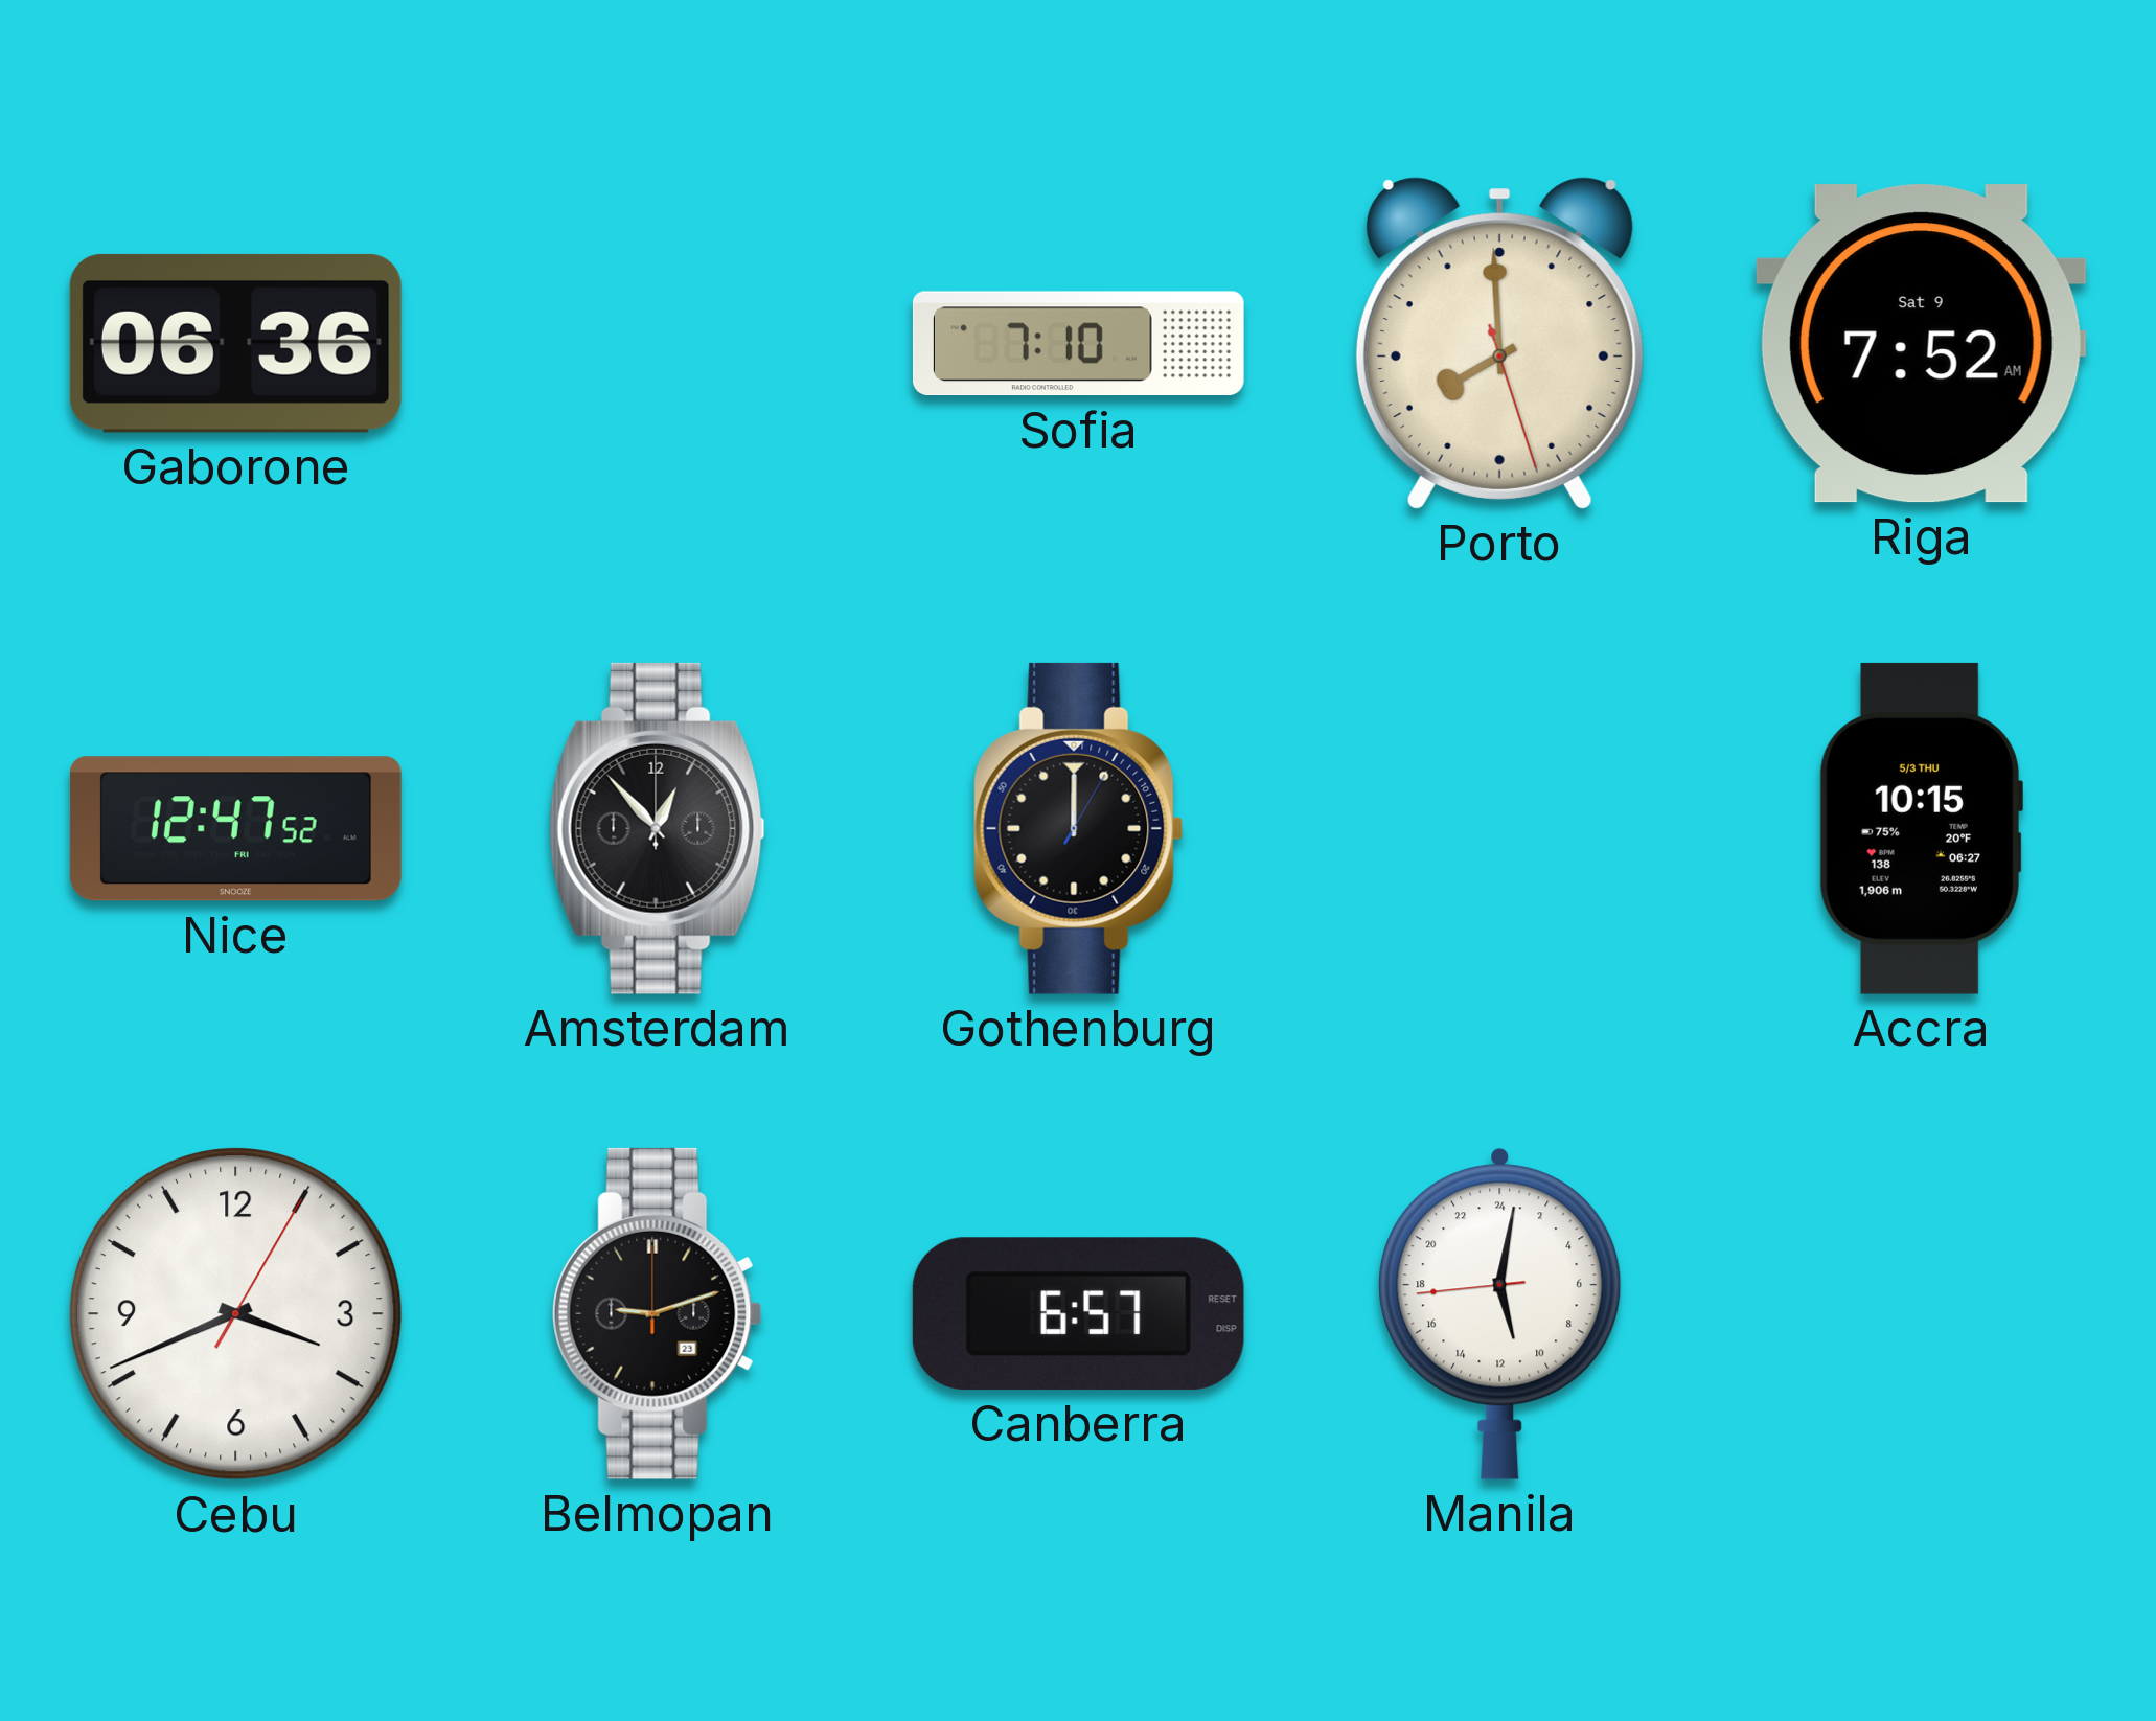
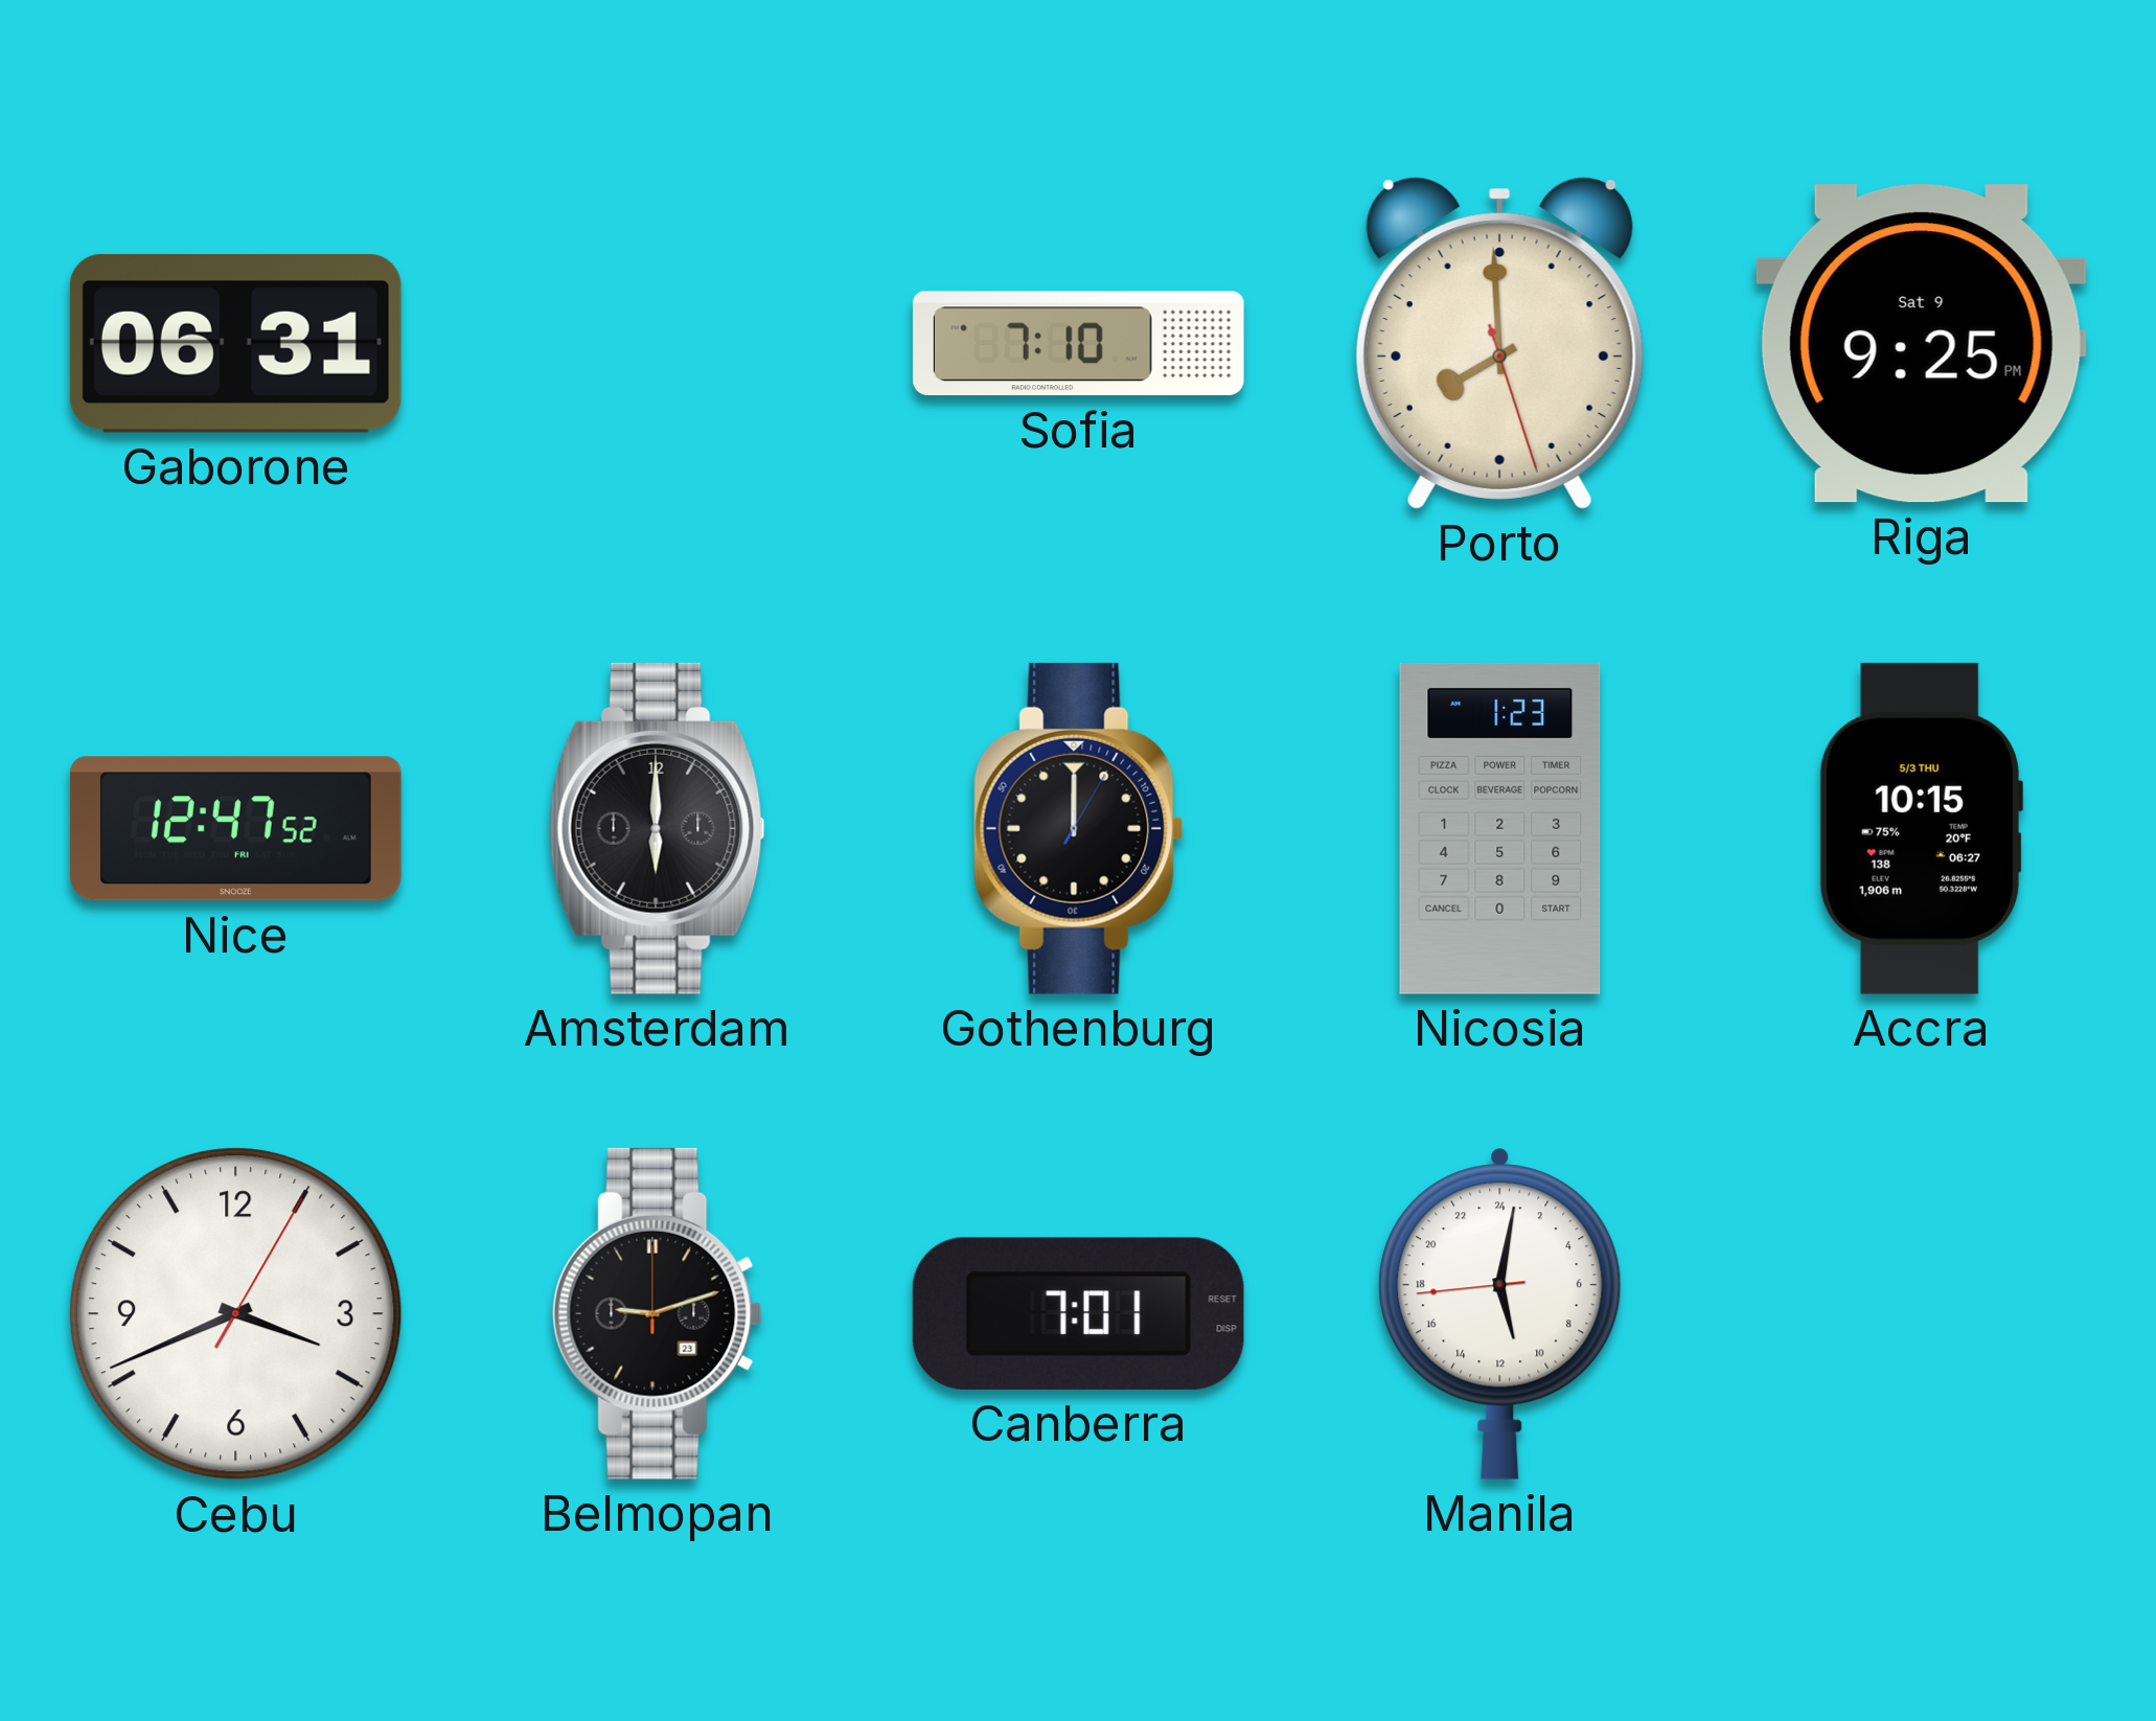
Gaborone: 06:36 -> 06:31 (235, 343)
Riga: 7:52 -> 9:25 (1921, 344)
Amsterdam: 12:53 -> 6:00 (657, 828)
Nicosia: none -> 1:23 (1500, 828)
Canberra: 6:57 -> 7:01 (1078, 1313)
